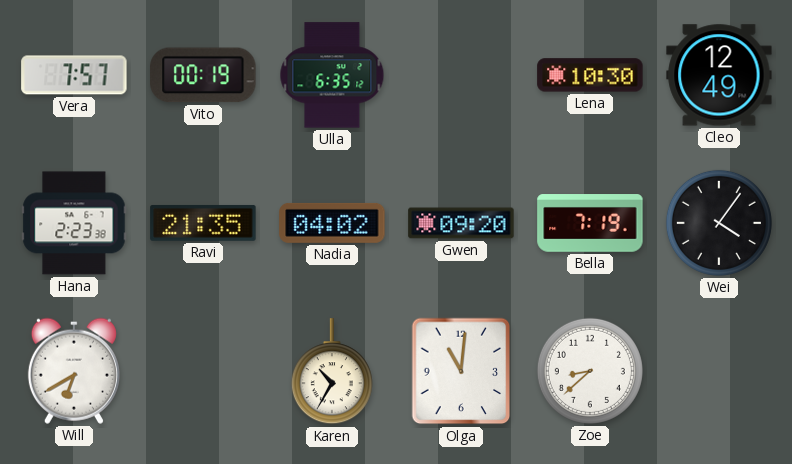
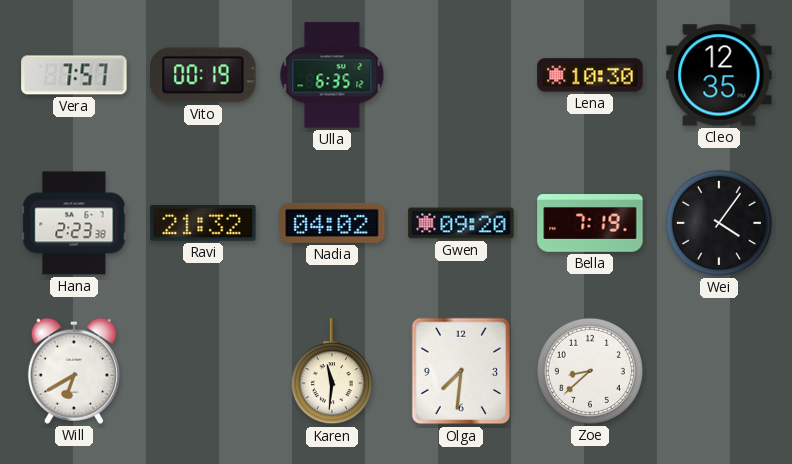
Cleo: 12:49 -> 12:35 (719, 75)
Ravi: 21:35 -> 21:32 (203, 223)
Karen: 10:35 -> 11:31 (332, 372)
Olga: 11:01 -> 7:31 (461, 371)
